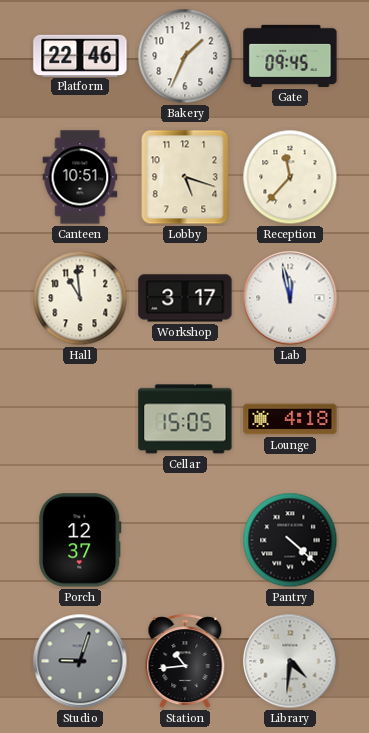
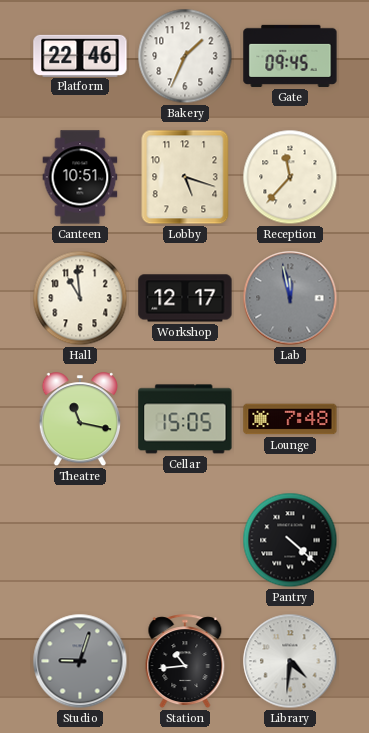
Workshop: 3:17 -> 12:17 (185, 298)
Lab dial: white -> grey (290, 298)
Theatre: none -> 11:17 (80, 420)
Lounge: 4:18 -> 7:48 (290, 419)
Porch: 12:37 -> none (80, 540)
